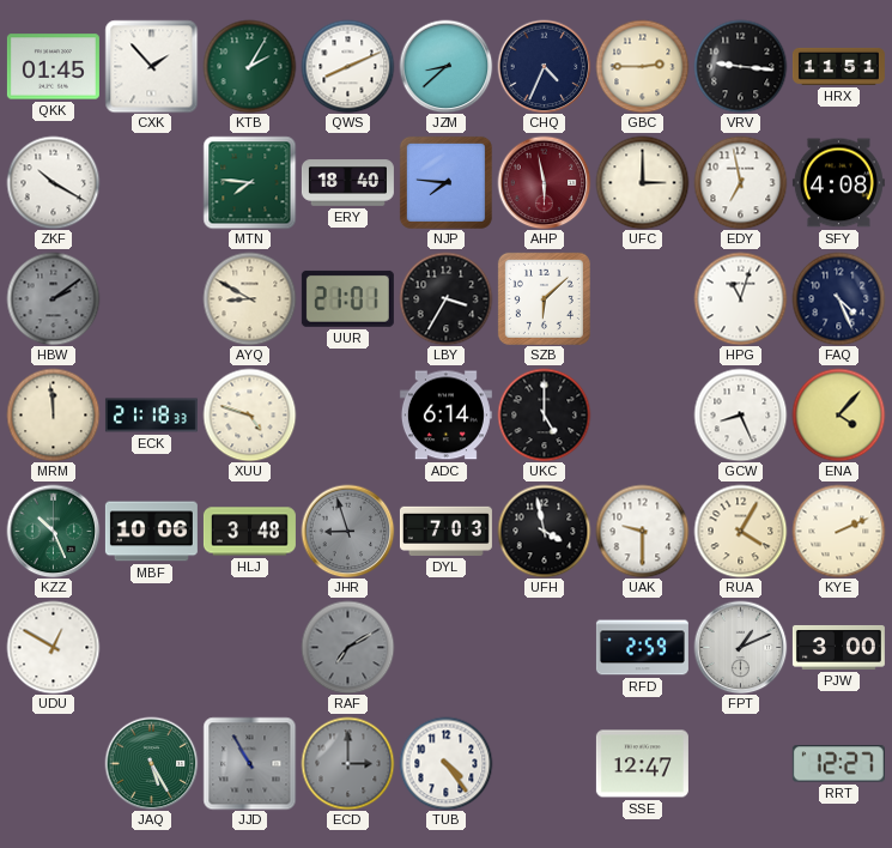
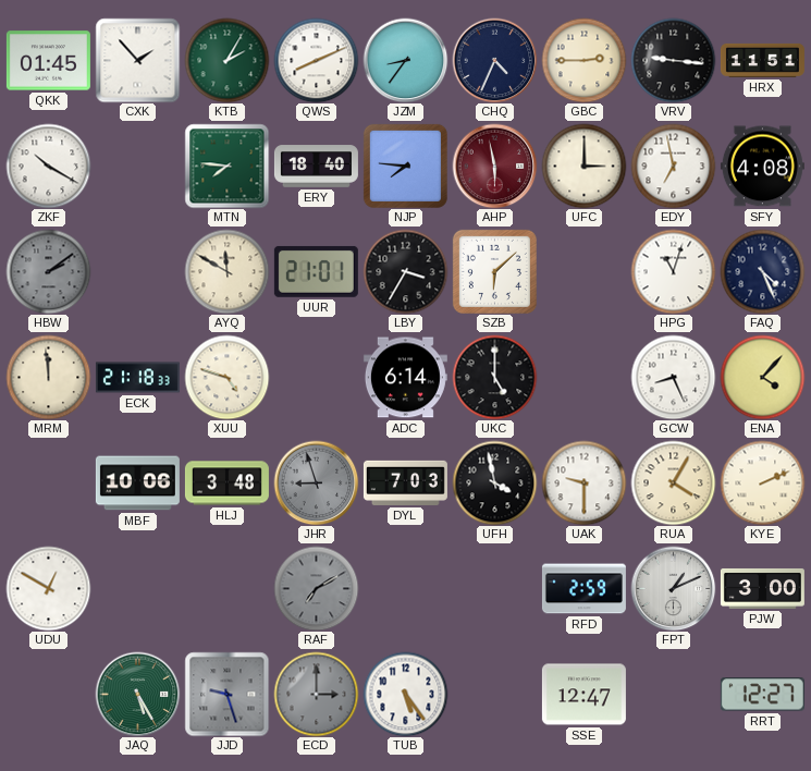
JZM: 8:38 -> 8:36 (405, 60)
AYQ: 8:50 -> 11:50 (226, 271)
KZZ: 10:26 -> none (53, 531)
JJD: 10:55 -> 9:27 (226, 694)
TUB: 4:24 -> 5:24 (405, 694)
